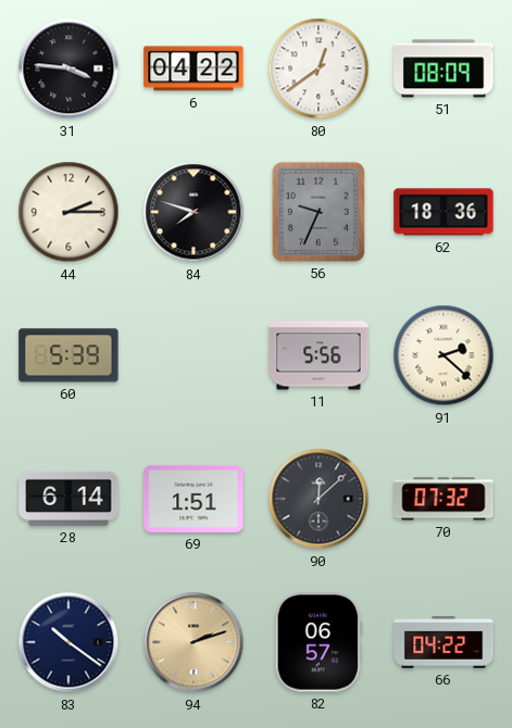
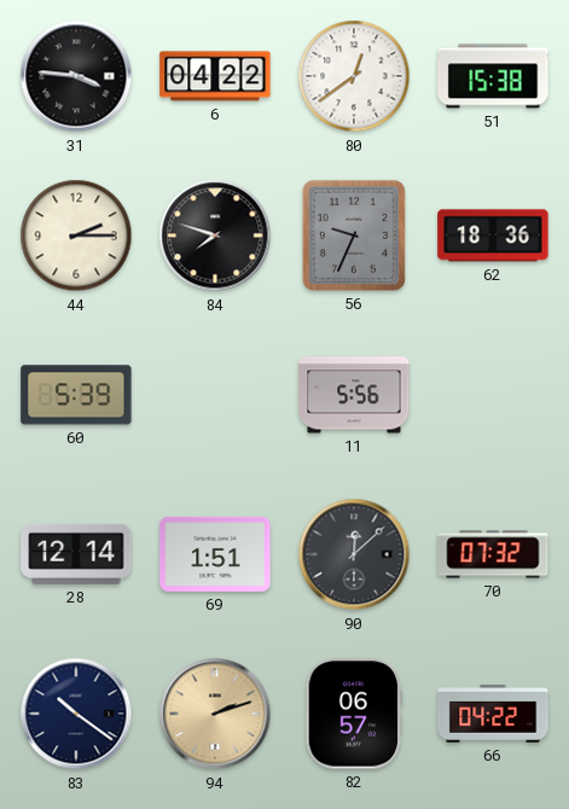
51: 08:09 -> 15:38 (493, 76)
91: 2:22 -> none (444, 355)
28: 6:14 -> 12:14 (76, 554)
